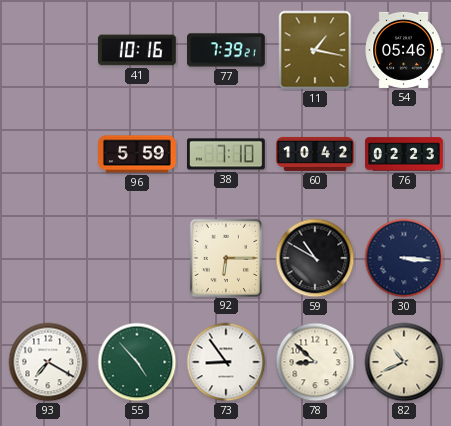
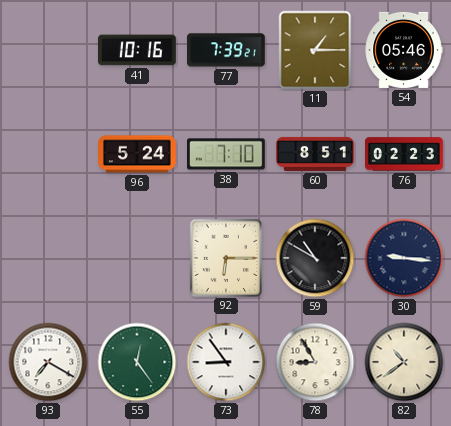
11: 1:17 -> 1:15 (315, 50)
96: 5:59 -> 5:24 (138, 154)
60: 10:42 -> 8:51 (315, 154)
30: 3:16 -> 9:16 (404, 258)
55: 4:53 -> 12:24 (137, 362)
78: 8:52 -> 8:55 (315, 362)
82: 10:41 -> 10:39 (404, 362)
